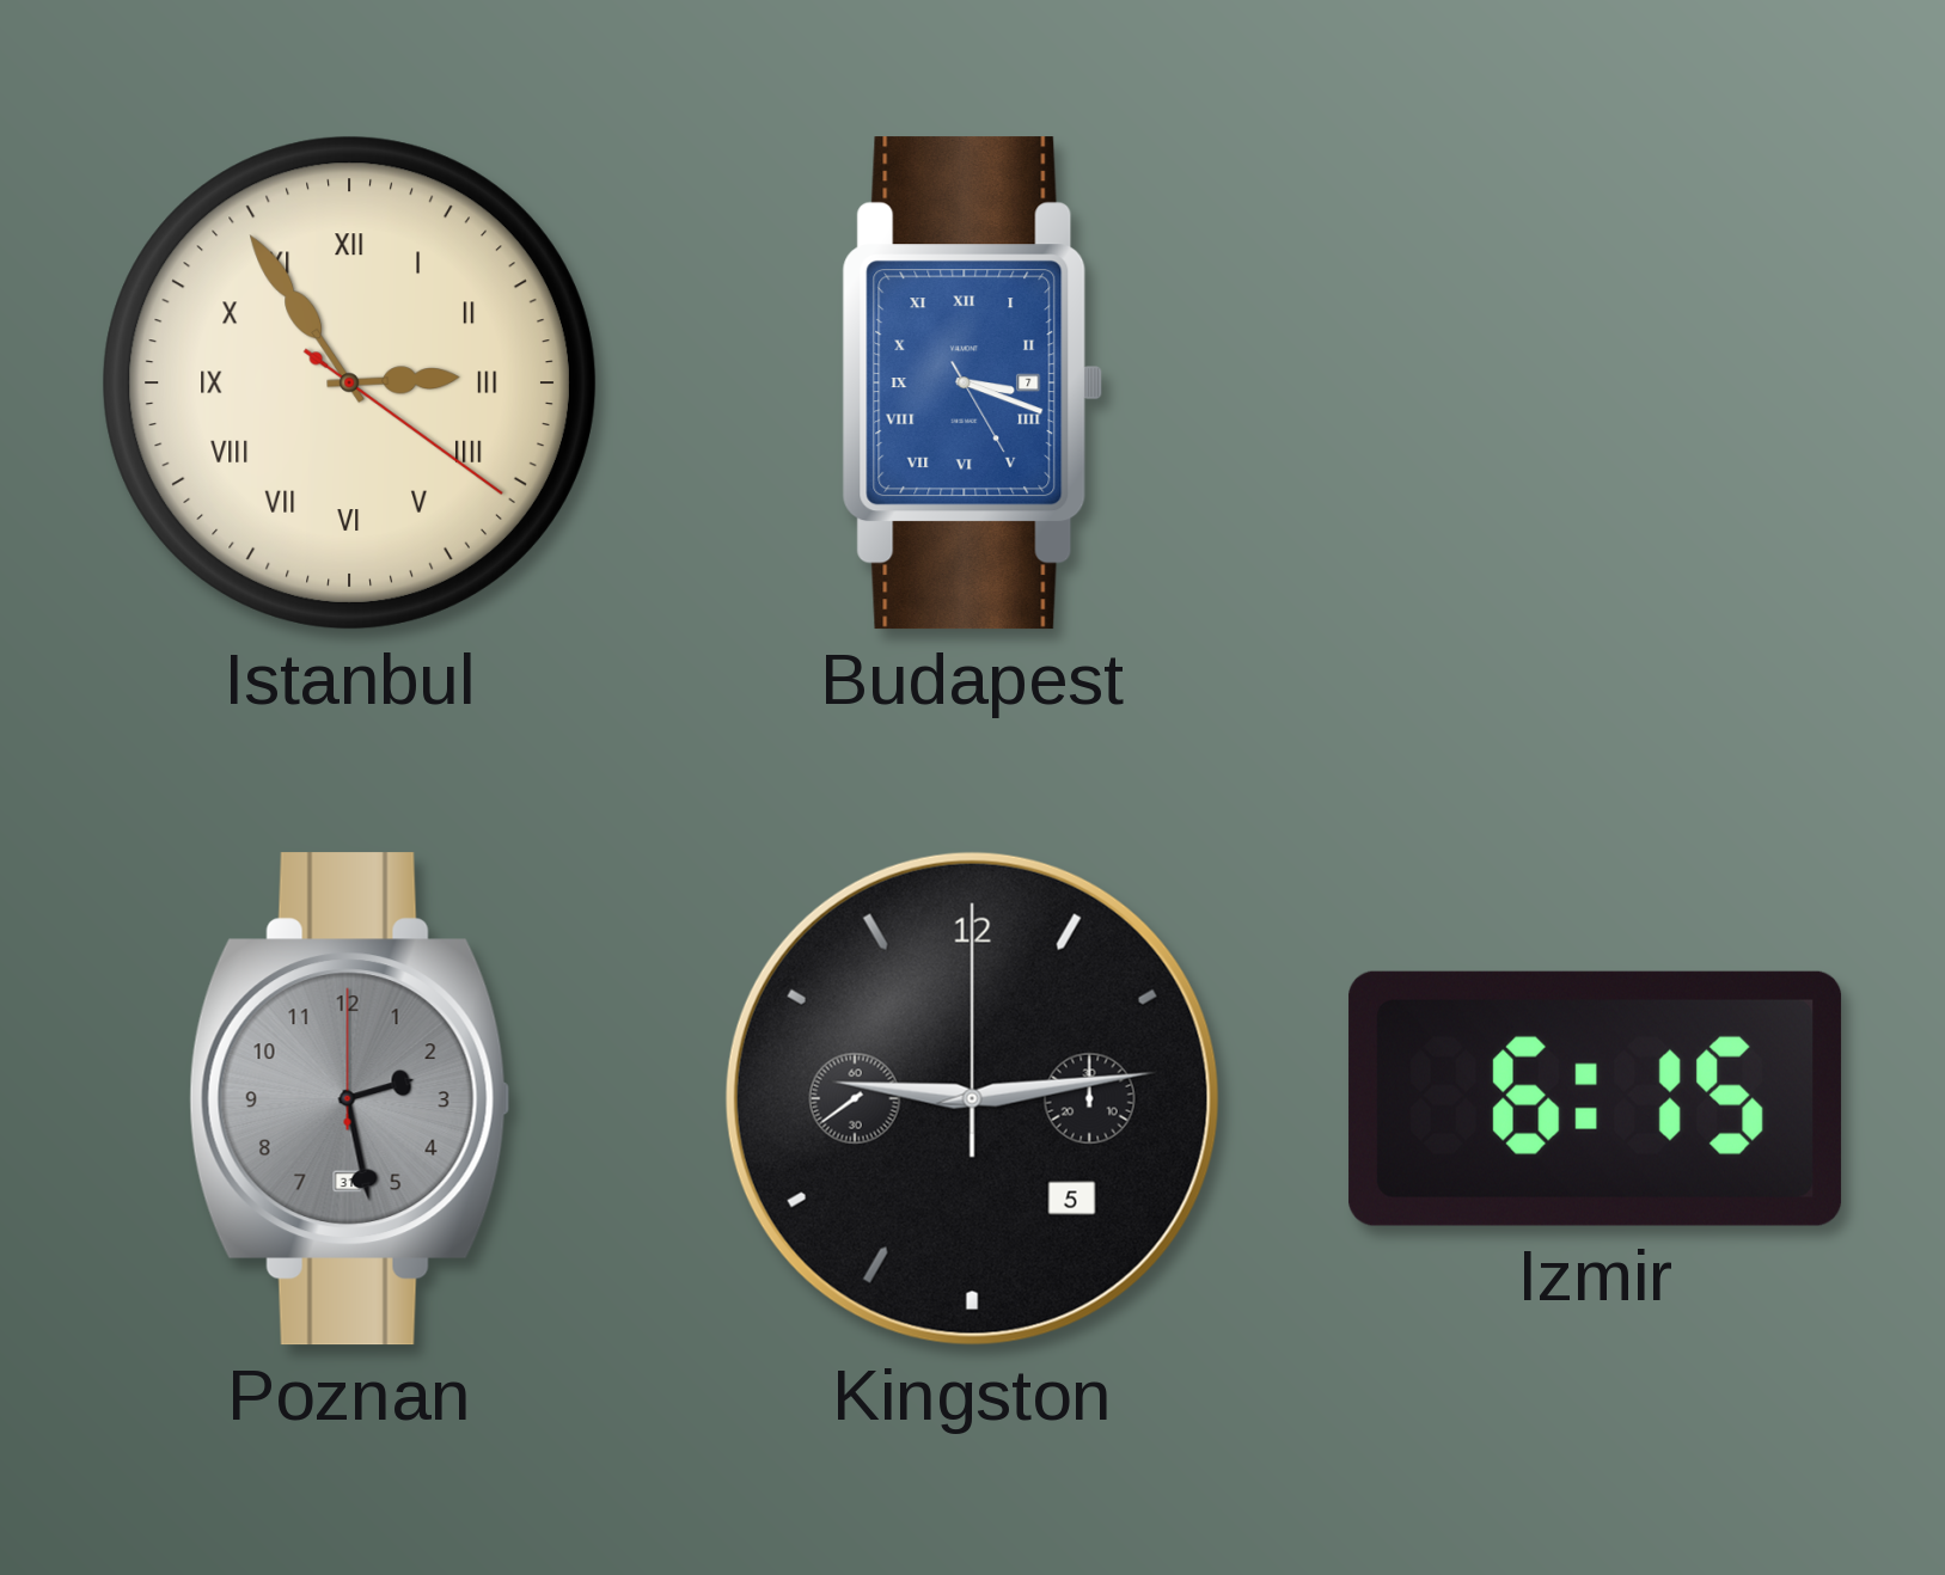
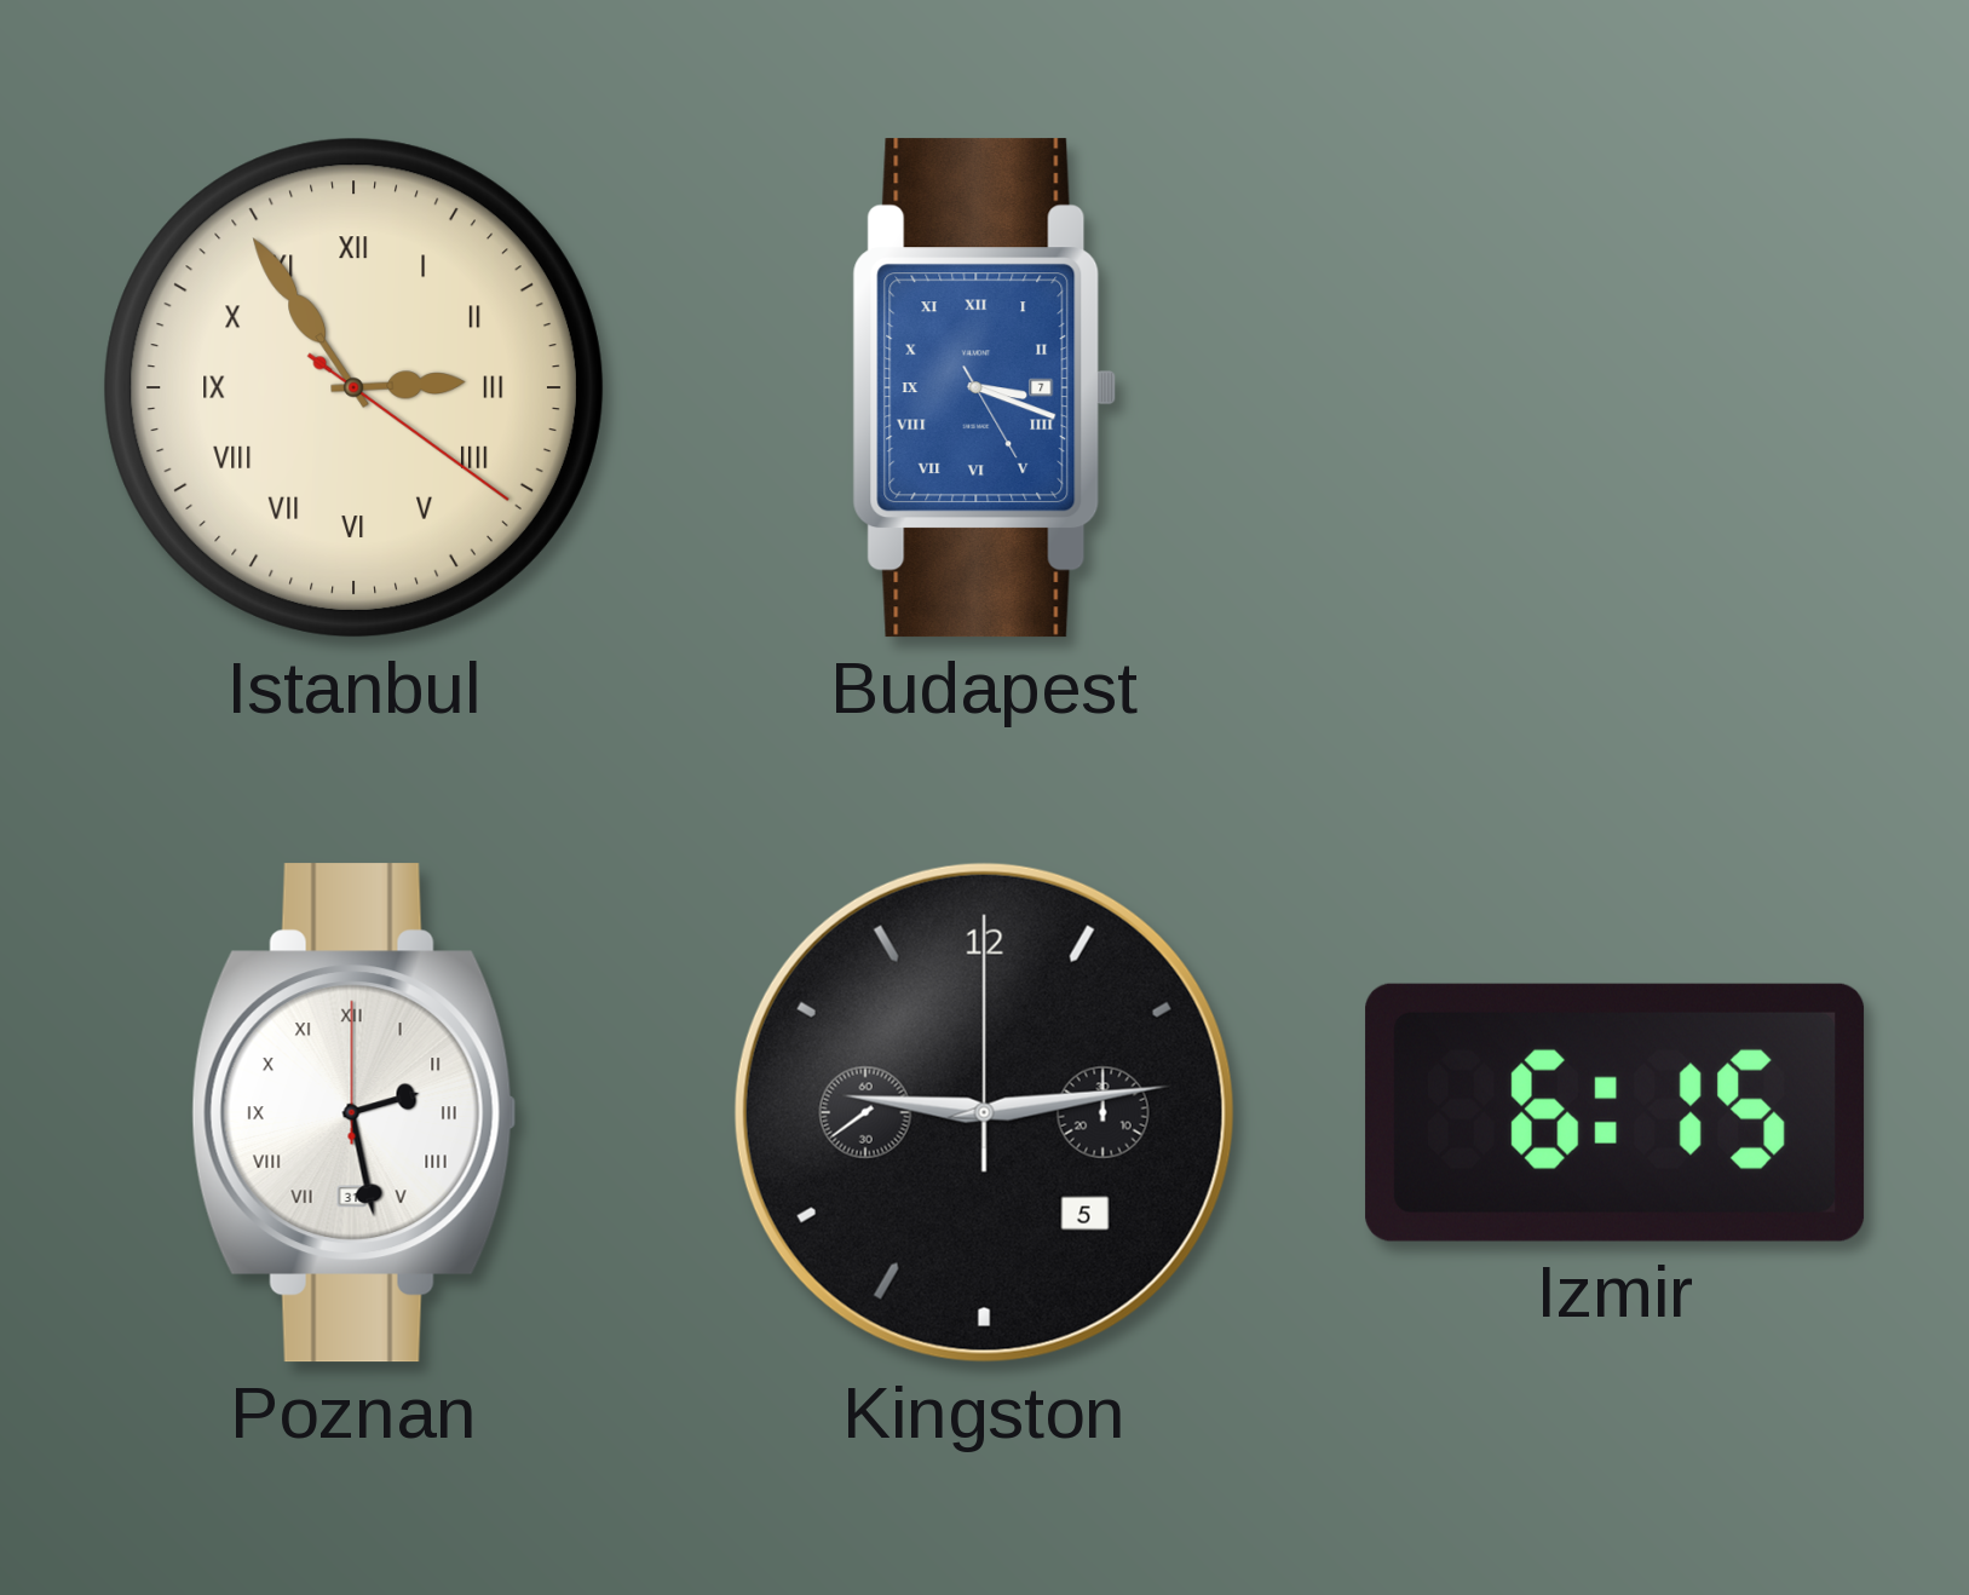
Poznan dial: grey -> white (355, 1113)
Poznan numerals: Arabic -> Roman (355, 1113)
